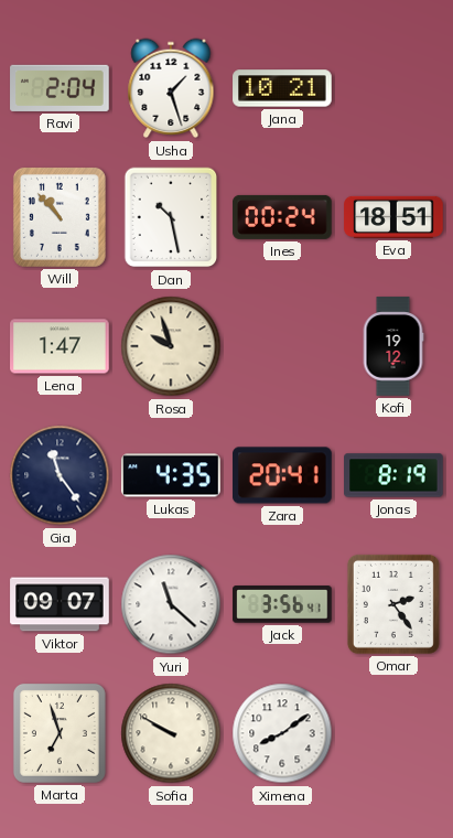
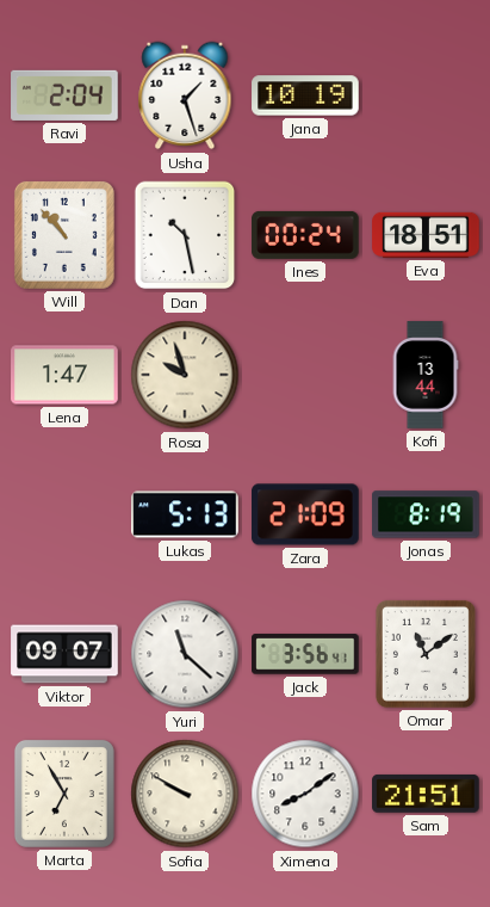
Jana: 10:21 -> 10:19 (305, 95)
Kofi: 19:12 -> 13:44 (426, 375)
Gia: 11:24 -> none (60, 475)
Lukas: 4:35 -> 5:13 (185, 514)
Zara: 20:41 -> 21:09 (305, 514)
Omar: 2:24 -> 11:09 (426, 654)
Marta: 6:57 -> 6:55 (64, 794)
Sam: none -> 21:51 (426, 794)
